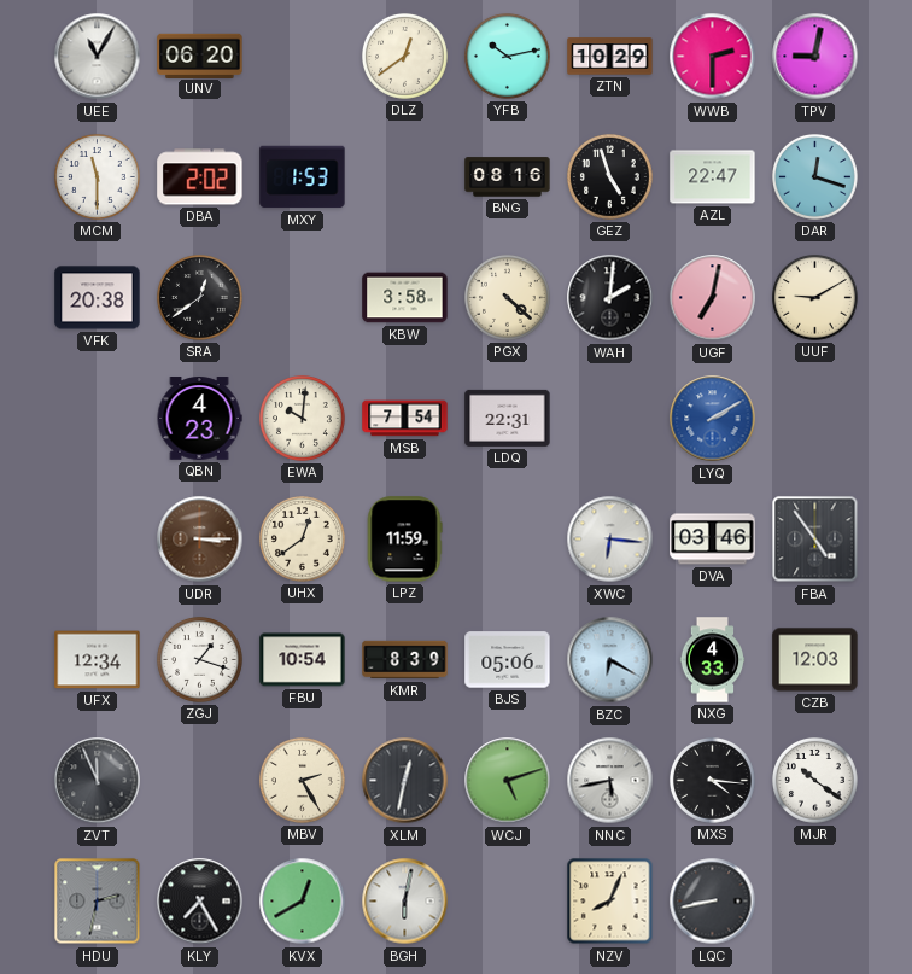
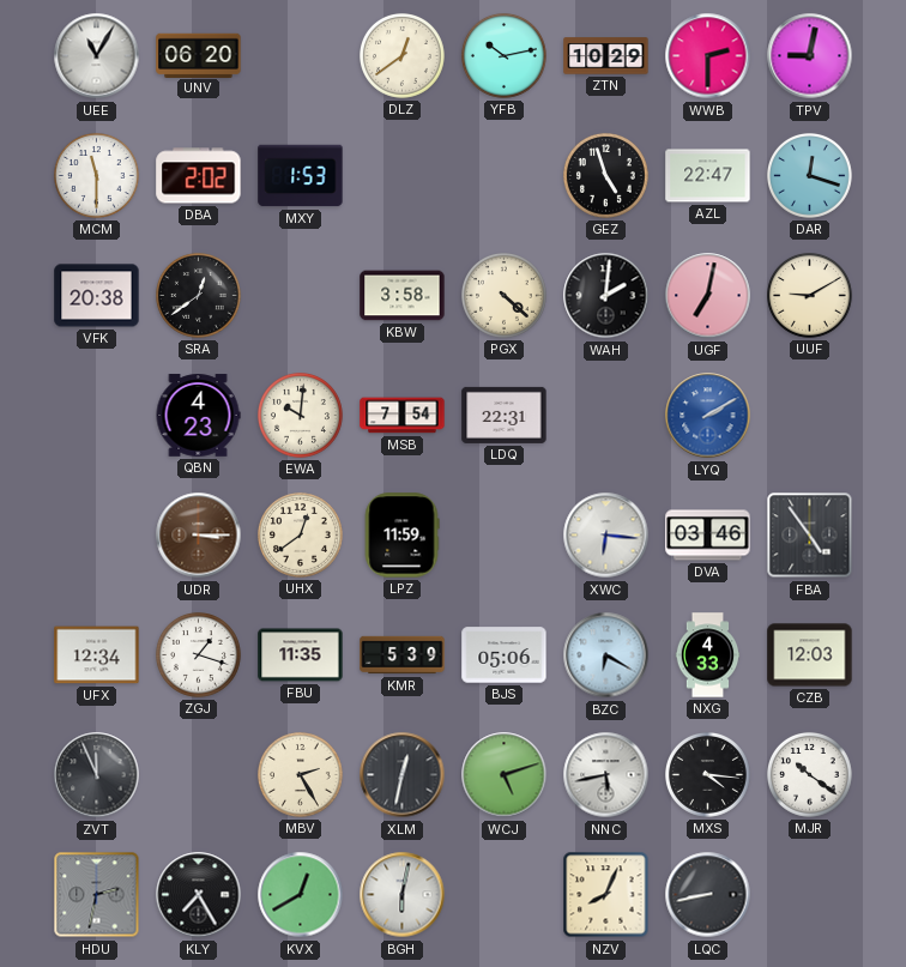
BNG: 08:16 -> none (508, 177)
FBU: 10:54 -> 11:35 (301, 655)
KMR: 8:39 -> 5:39 (403, 655)
